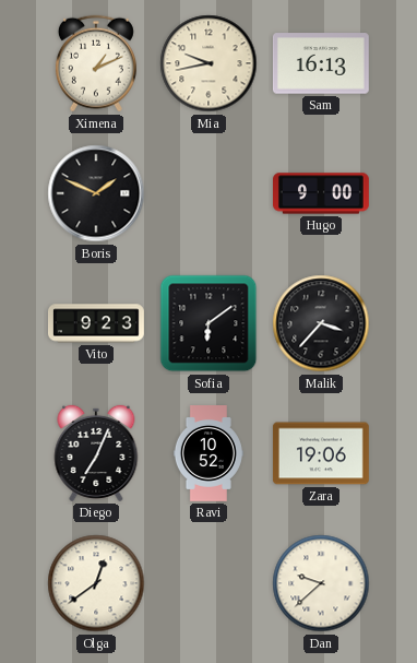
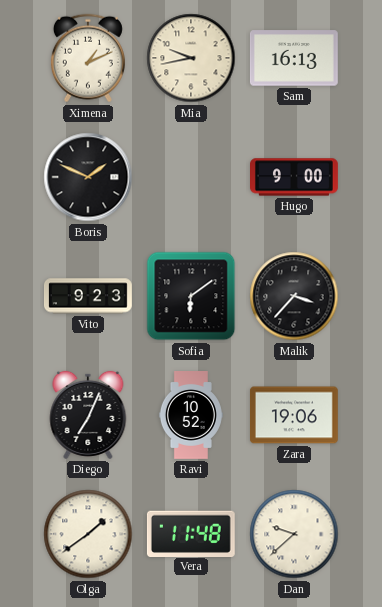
Olga: 12:39 -> 1:39 (88, 534)
Vera: none -> 11:48 (191, 533)
